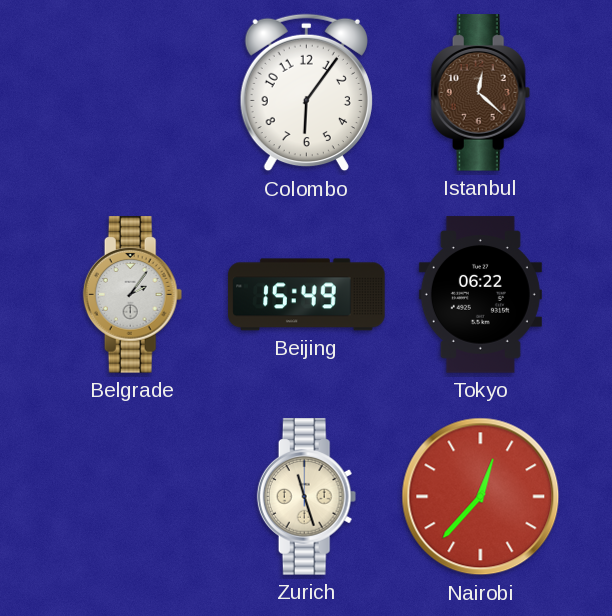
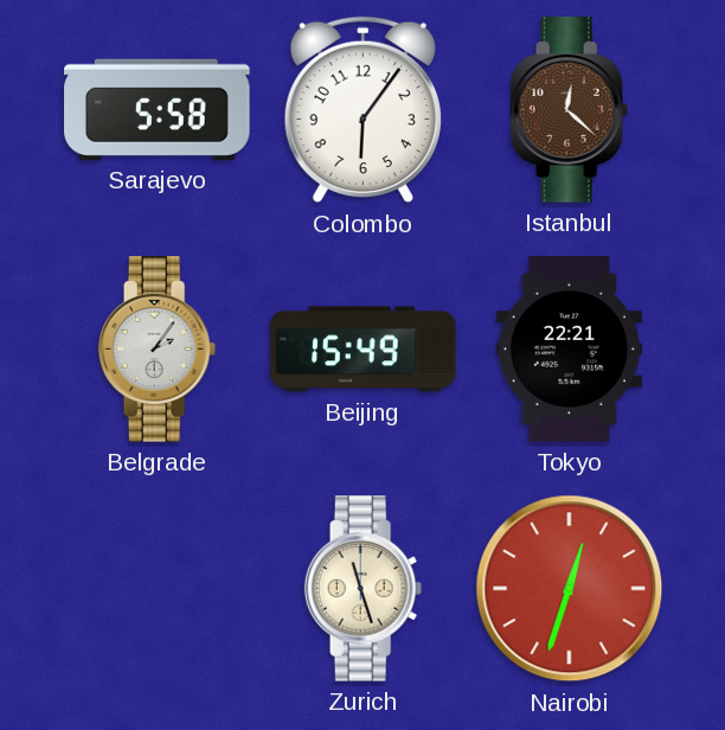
Sarajevo: none -> 5:58 (158, 109)
Tokyo: 06:22 -> 22:21 (569, 350)
Nairobi: 12:37 -> 12:33 (570, 589)
